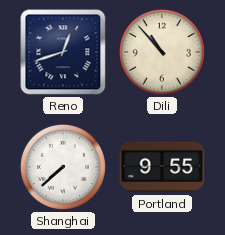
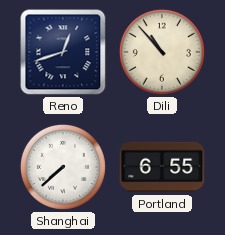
Portland: 9:55 -> 6:55 (162, 167)
